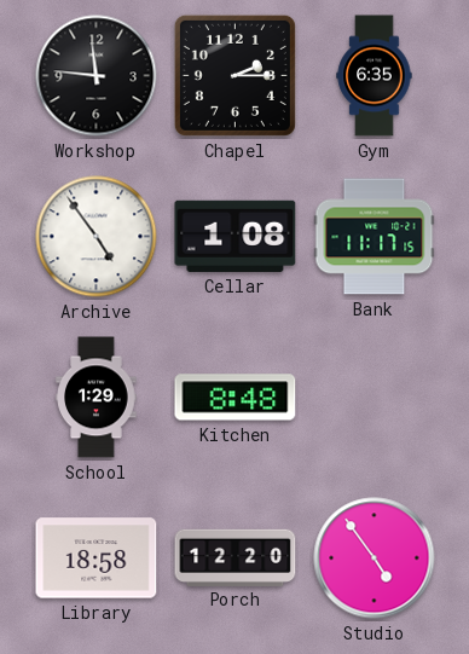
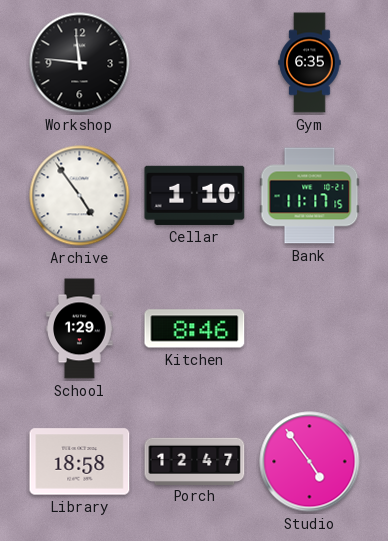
Chapel: 2:15 -> none (234, 75)
Cellar: 1:08 -> 1:10 (195, 195)
Kitchen: 8:48 -> 8:46 (195, 329)
Porch: 12:20 -> 12:47 (195, 461)
